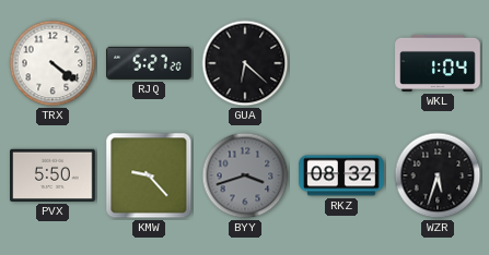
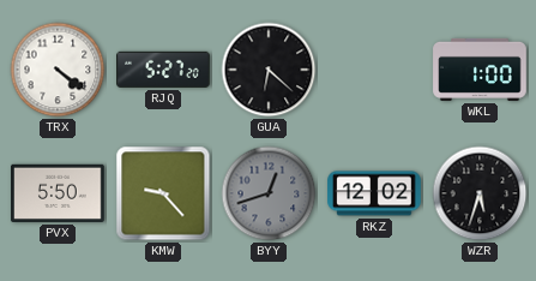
WKL: 1:04 -> 1:00 (480, 70)
BYY: 3:42 -> 12:42 (269, 193)
RKZ: 08:32 -> 12:02 (374, 193)
